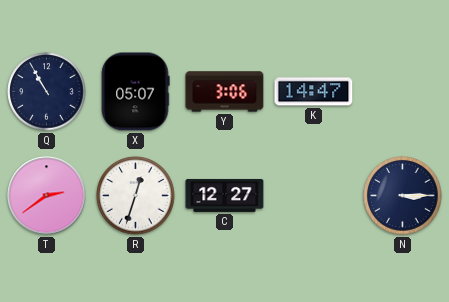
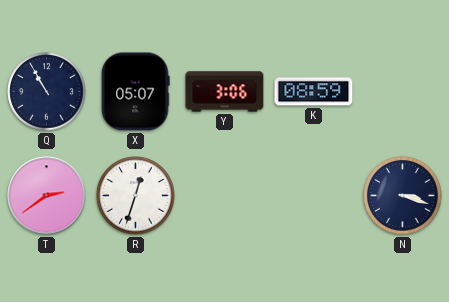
K: 14:47 -> 08:59 (314, 92)
C: 12:27 -> none (225, 195)
N: 3:15 -> 3:18 (403, 196)
